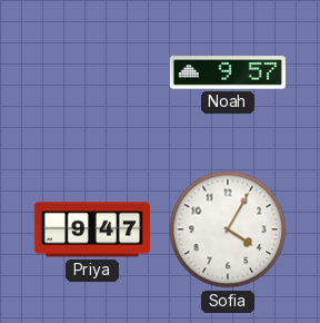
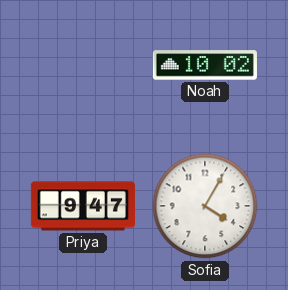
Noah: 9:57 -> 10:02 (205, 65)
